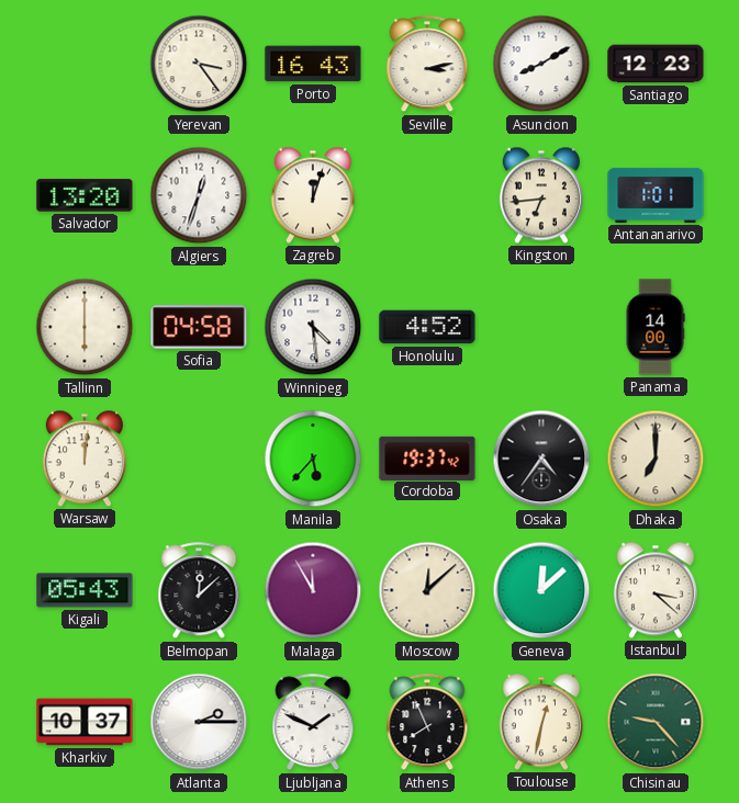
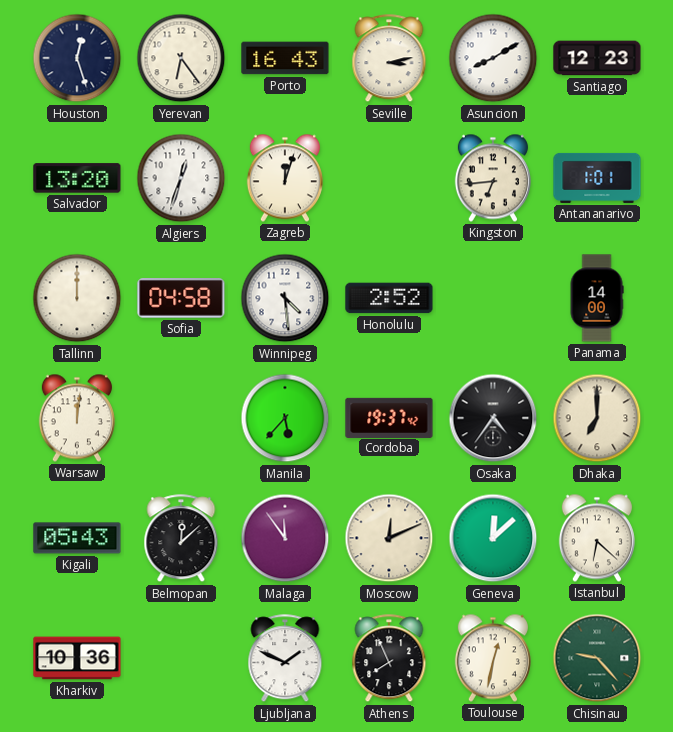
Houston: none -> 12:27 (77, 58)
Yerevan: 3:24 -> 6:24 (181, 58)
Tallinn: 6:00 -> 12:00 (77, 298)
Honolulu: 4:52 -> 2:52 (389, 298)
Malaga: 11:55 -> 11:54 (285, 538)
Moscow: 12:08 -> 12:11 (389, 538)
Istanbul: 3:22 -> 6:22 (597, 538)
Kharkiv: 10:37 -> 10:36 (77, 658)
Atlanta: 2:15 -> none (199, 722)
